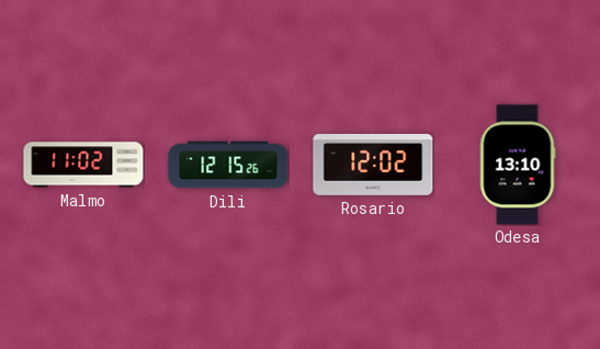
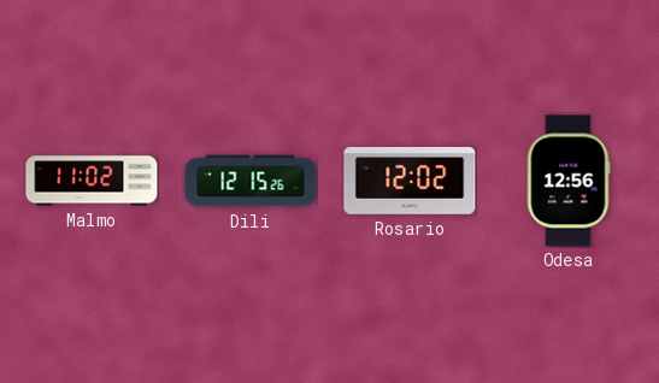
Odesa: 13:10 -> 12:56 (569, 181)
